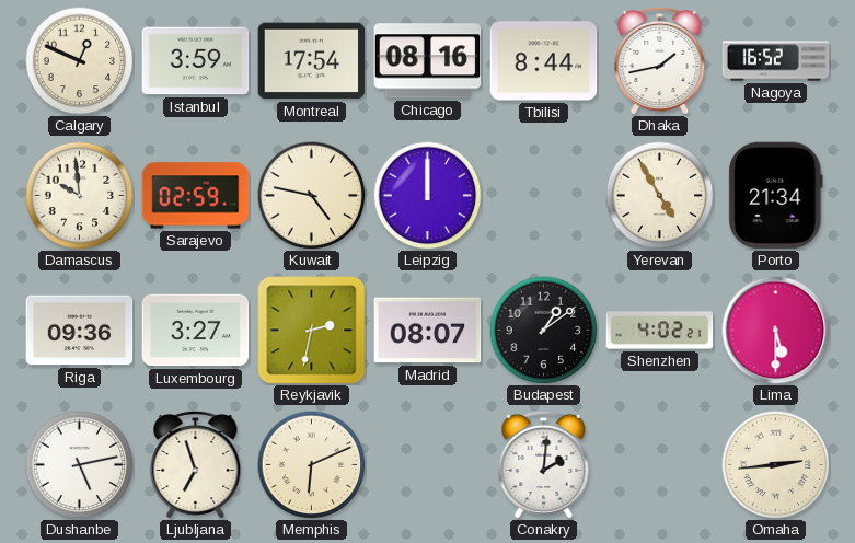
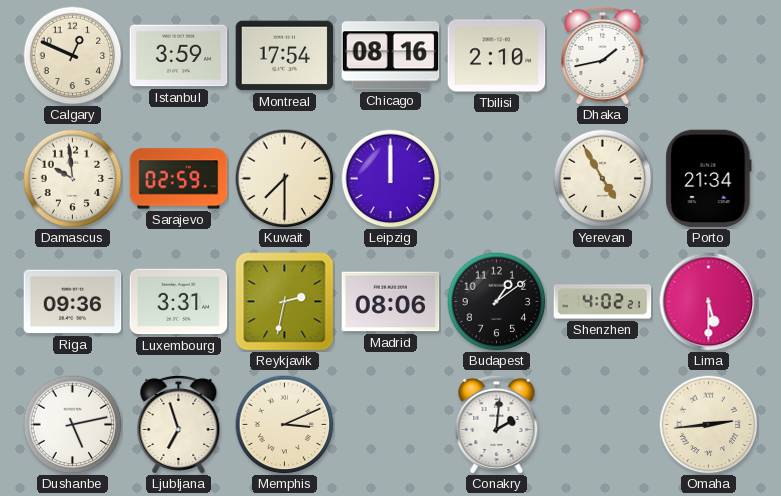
Tbilisi: 8:44 -> 2:10 (497, 56)
Nagoya: 16:52 -> none (776, 61)
Kuwait: 4:47 -> 7:30 (285, 179)
Luxembourg: 3:27 -> 3:31 (179, 302)
Madrid: 08:07 -> 08:06 (391, 302)
Memphis: 6:11 -> 3:11 (285, 425)
